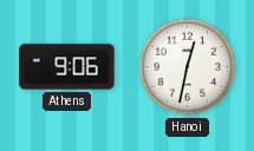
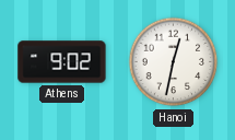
Athens: 9:06 -> 9:02 (62, 62)
